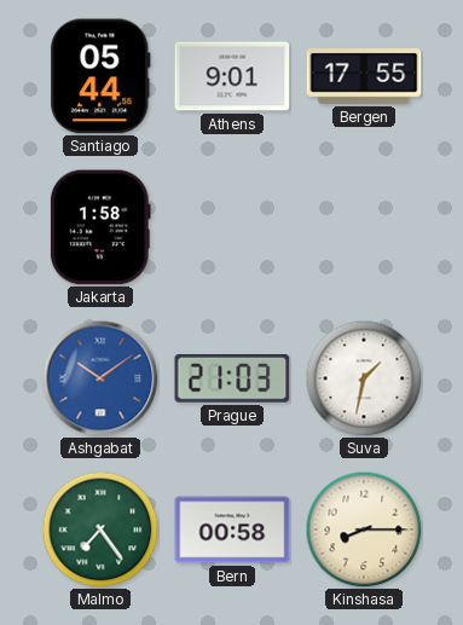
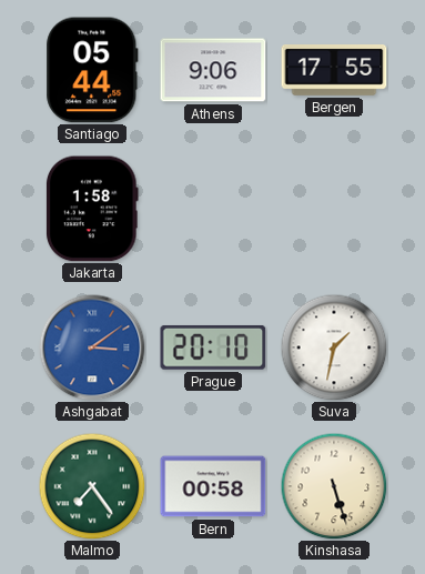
Athens: 9:01 -> 9:06 (213, 70)
Ashgabat: 10:09 -> 3:09 (92, 348)
Prague: 21:03 -> 20:10 (213, 348)
Kinshasa: 8:15 -> 5:27 (334, 486)
